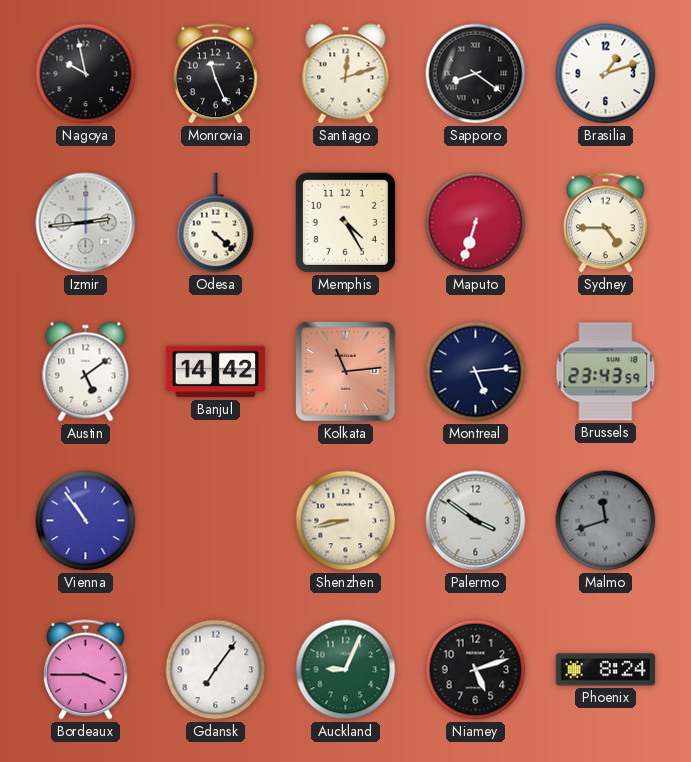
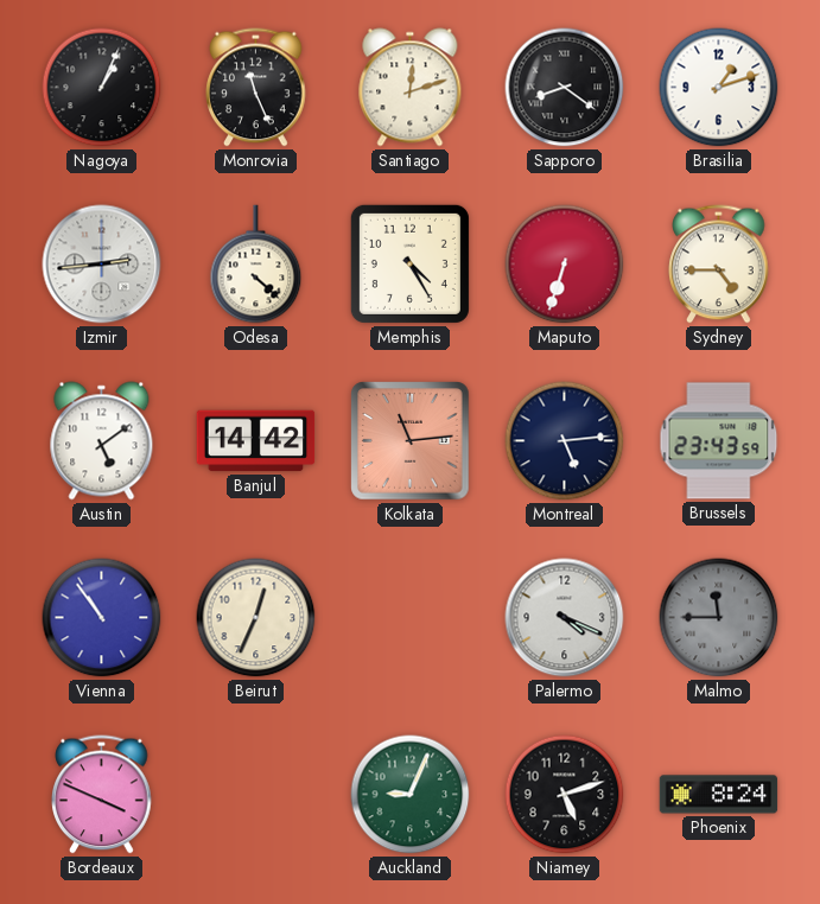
Nagoya: 9:58 -> 1:04 (102, 88)
Beirut: none -> 12:34 (256, 618)
Shenzhen: 8:43 -> none (346, 521)
Palermo: 3:51 -> 4:19 (565, 618)
Malmo: 11:42 -> 11:45 (719, 618)
Bordeaux: 3:45 -> 3:49 (102, 795)
Gdansk: 7:06 -> none (216, 670)
